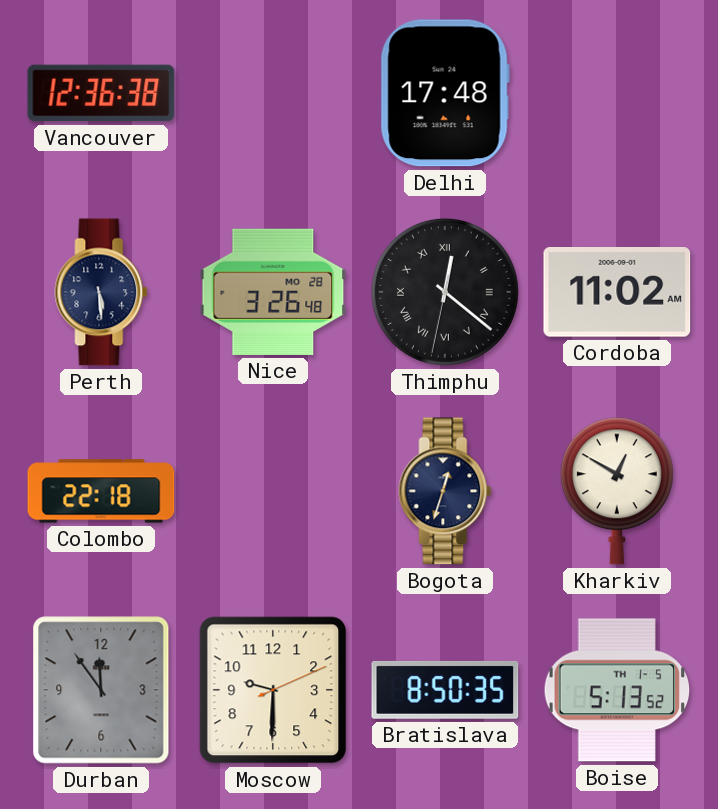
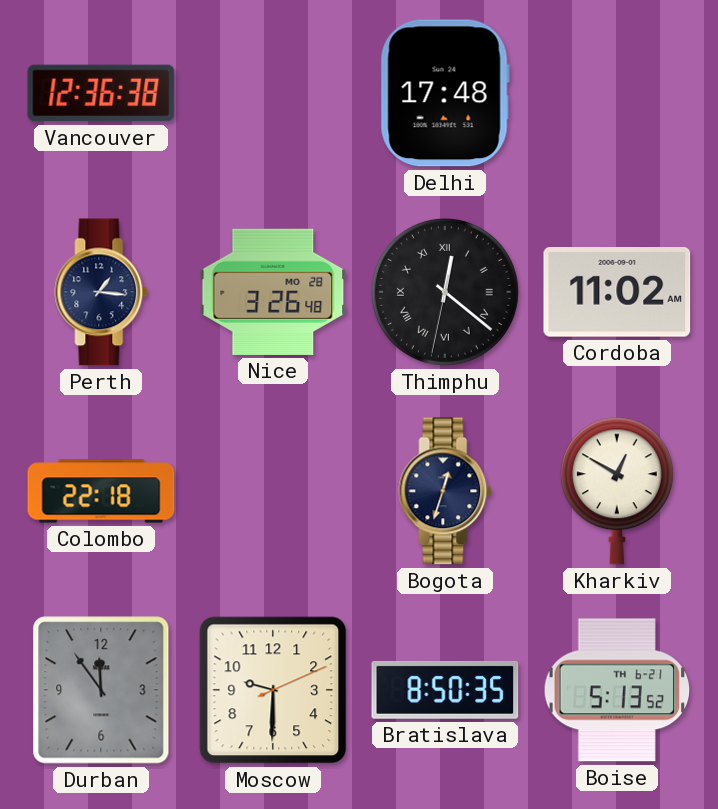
Perth: 5:29 -> 1:16 (101, 292)
Boise date: TH 1-5 -> TH 6-21 (617, 690)
